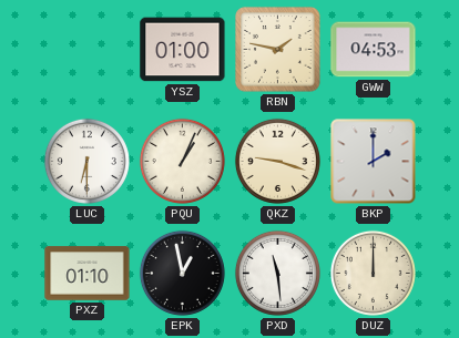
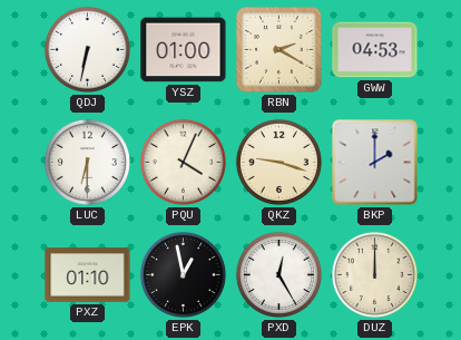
QDJ: none -> 6:32 (87, 49)
RBN: 1:47 -> 2:20 (279, 50)
PQU: 1:04 -> 4:04 (183, 162)
PXD: 11:29 -> 12:25 (278, 274)
